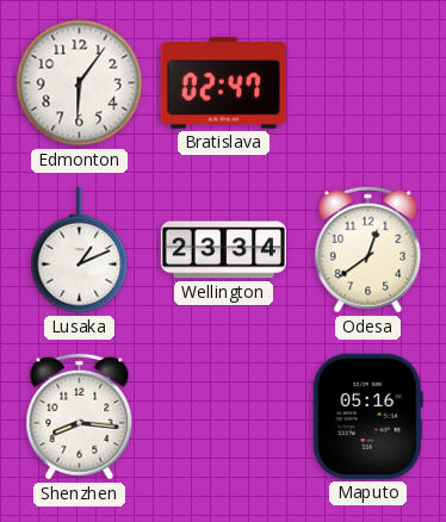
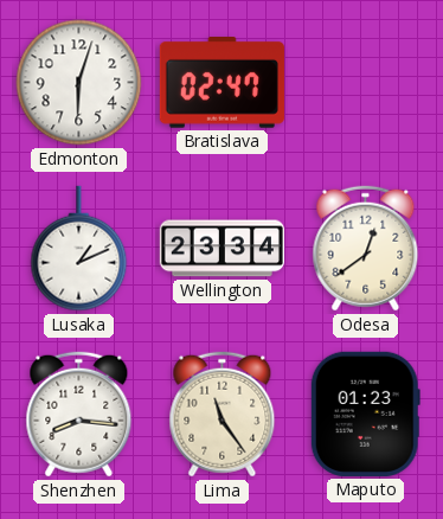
Edmonton: 6:06 -> 6:03 (79, 83)
Lima: none -> 11:24 (223, 415)
Maputo: 05:16 -> 01:23 (365, 414)
